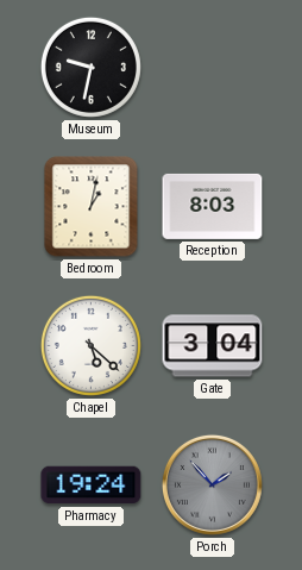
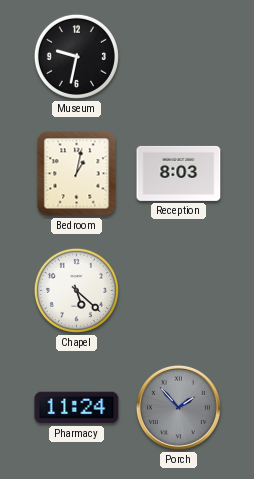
Gate: 3:04 -> none (213, 346)
Pharmacy: 19:24 -> 11:24 (77, 408)
